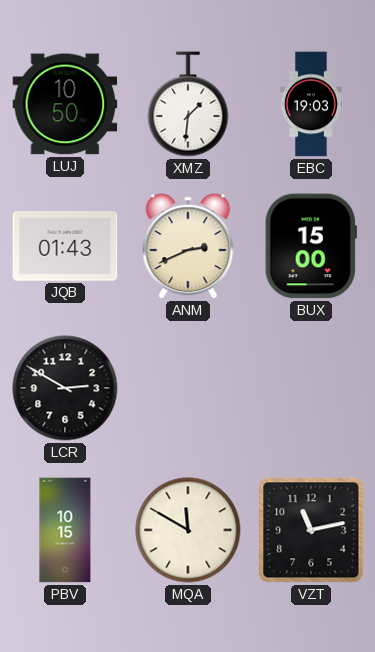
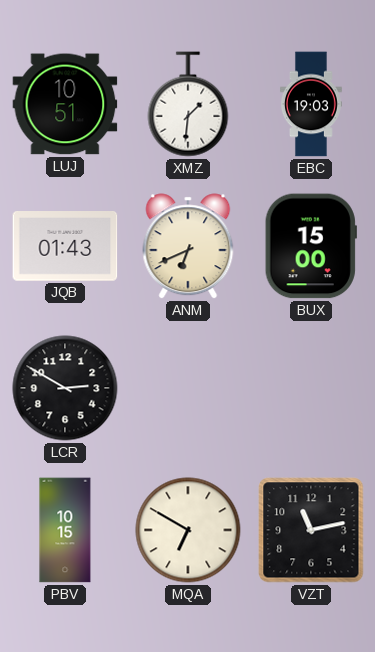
LUJ: 10:50 -> 10:51 (65, 104)
ANM: 2:41 -> 6:41 (188, 246)
MQA: 11:50 -> 6:50 (188, 530)
